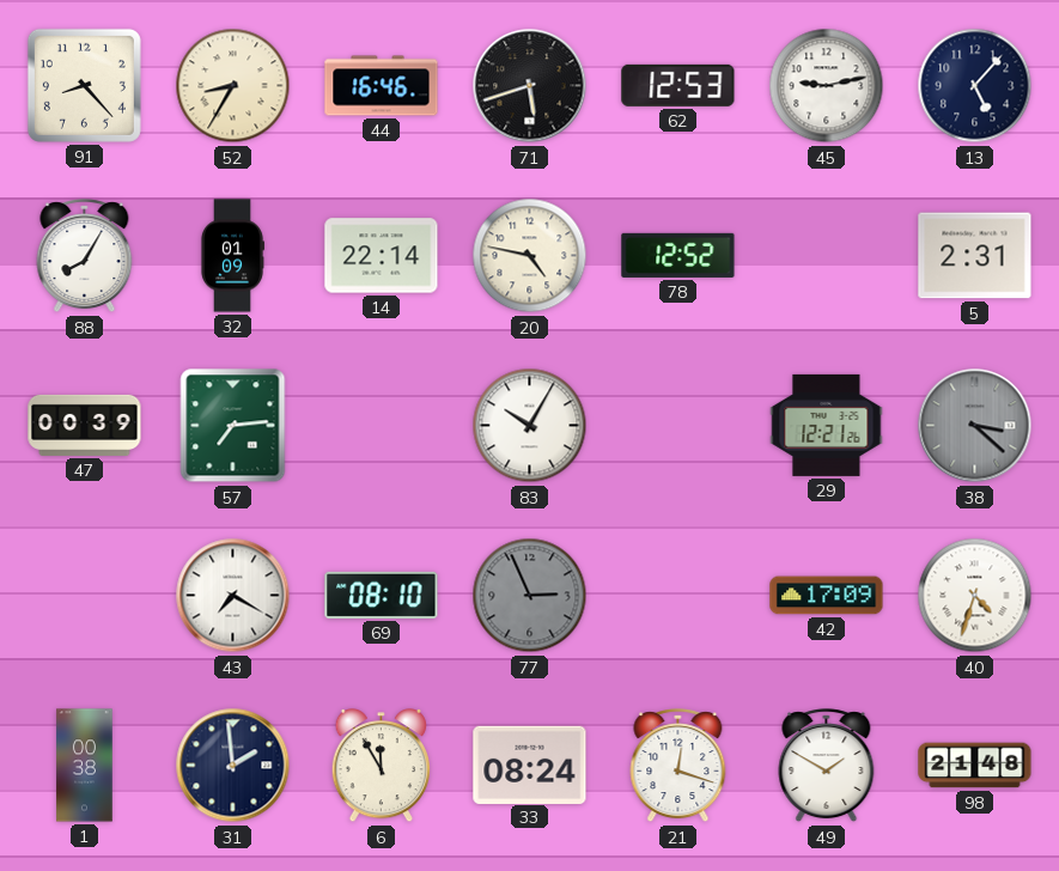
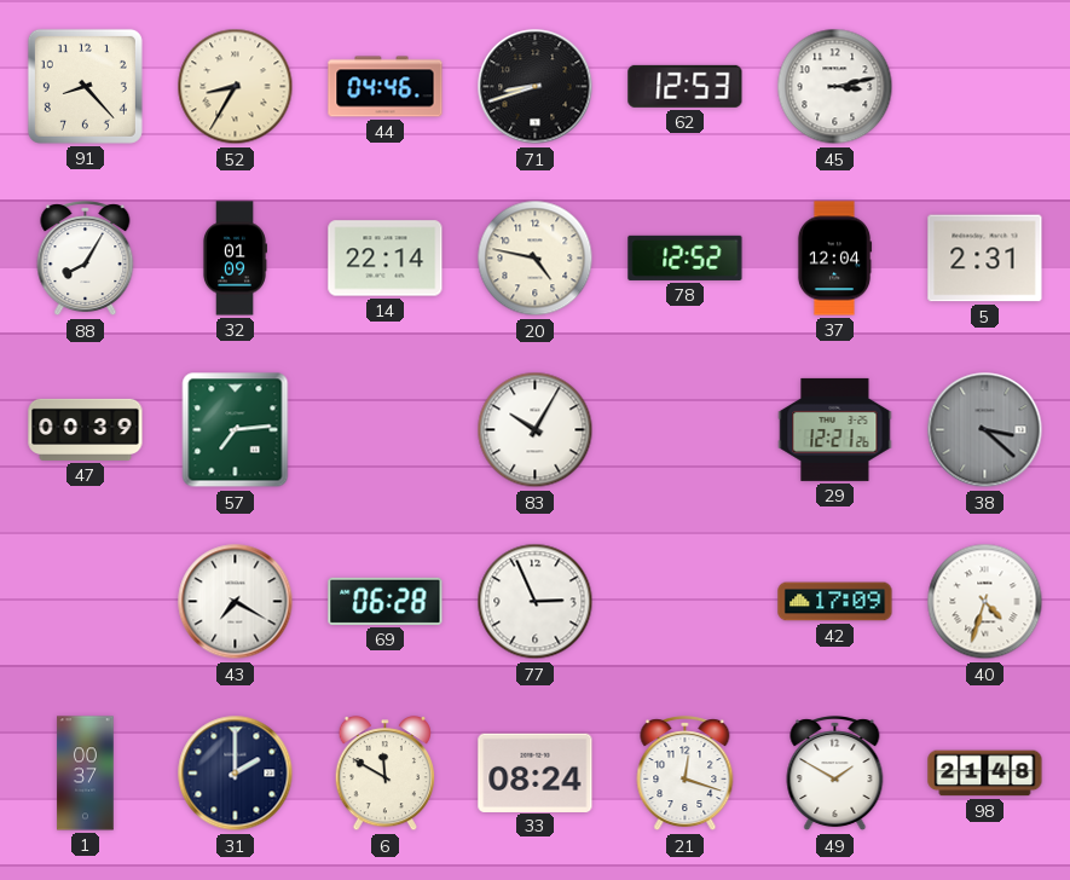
44: 16:46 -> 04:46 (386, 87)
71: 5:42 -> 8:42 (536, 87)
45: 9:13 -> 3:13 (835, 87)
13: 5:07 -> none (975, 86)
37: none -> 12:04 (834, 259)
69: 08:10 -> 06:28 (386, 601)
77 dial: grey -> white (536, 602)
1: 00:38 -> 00:37 (86, 774)
31: 1:59 -> 2:00 (236, 774)
6: 11:55 -> 11:50 (384, 775)
